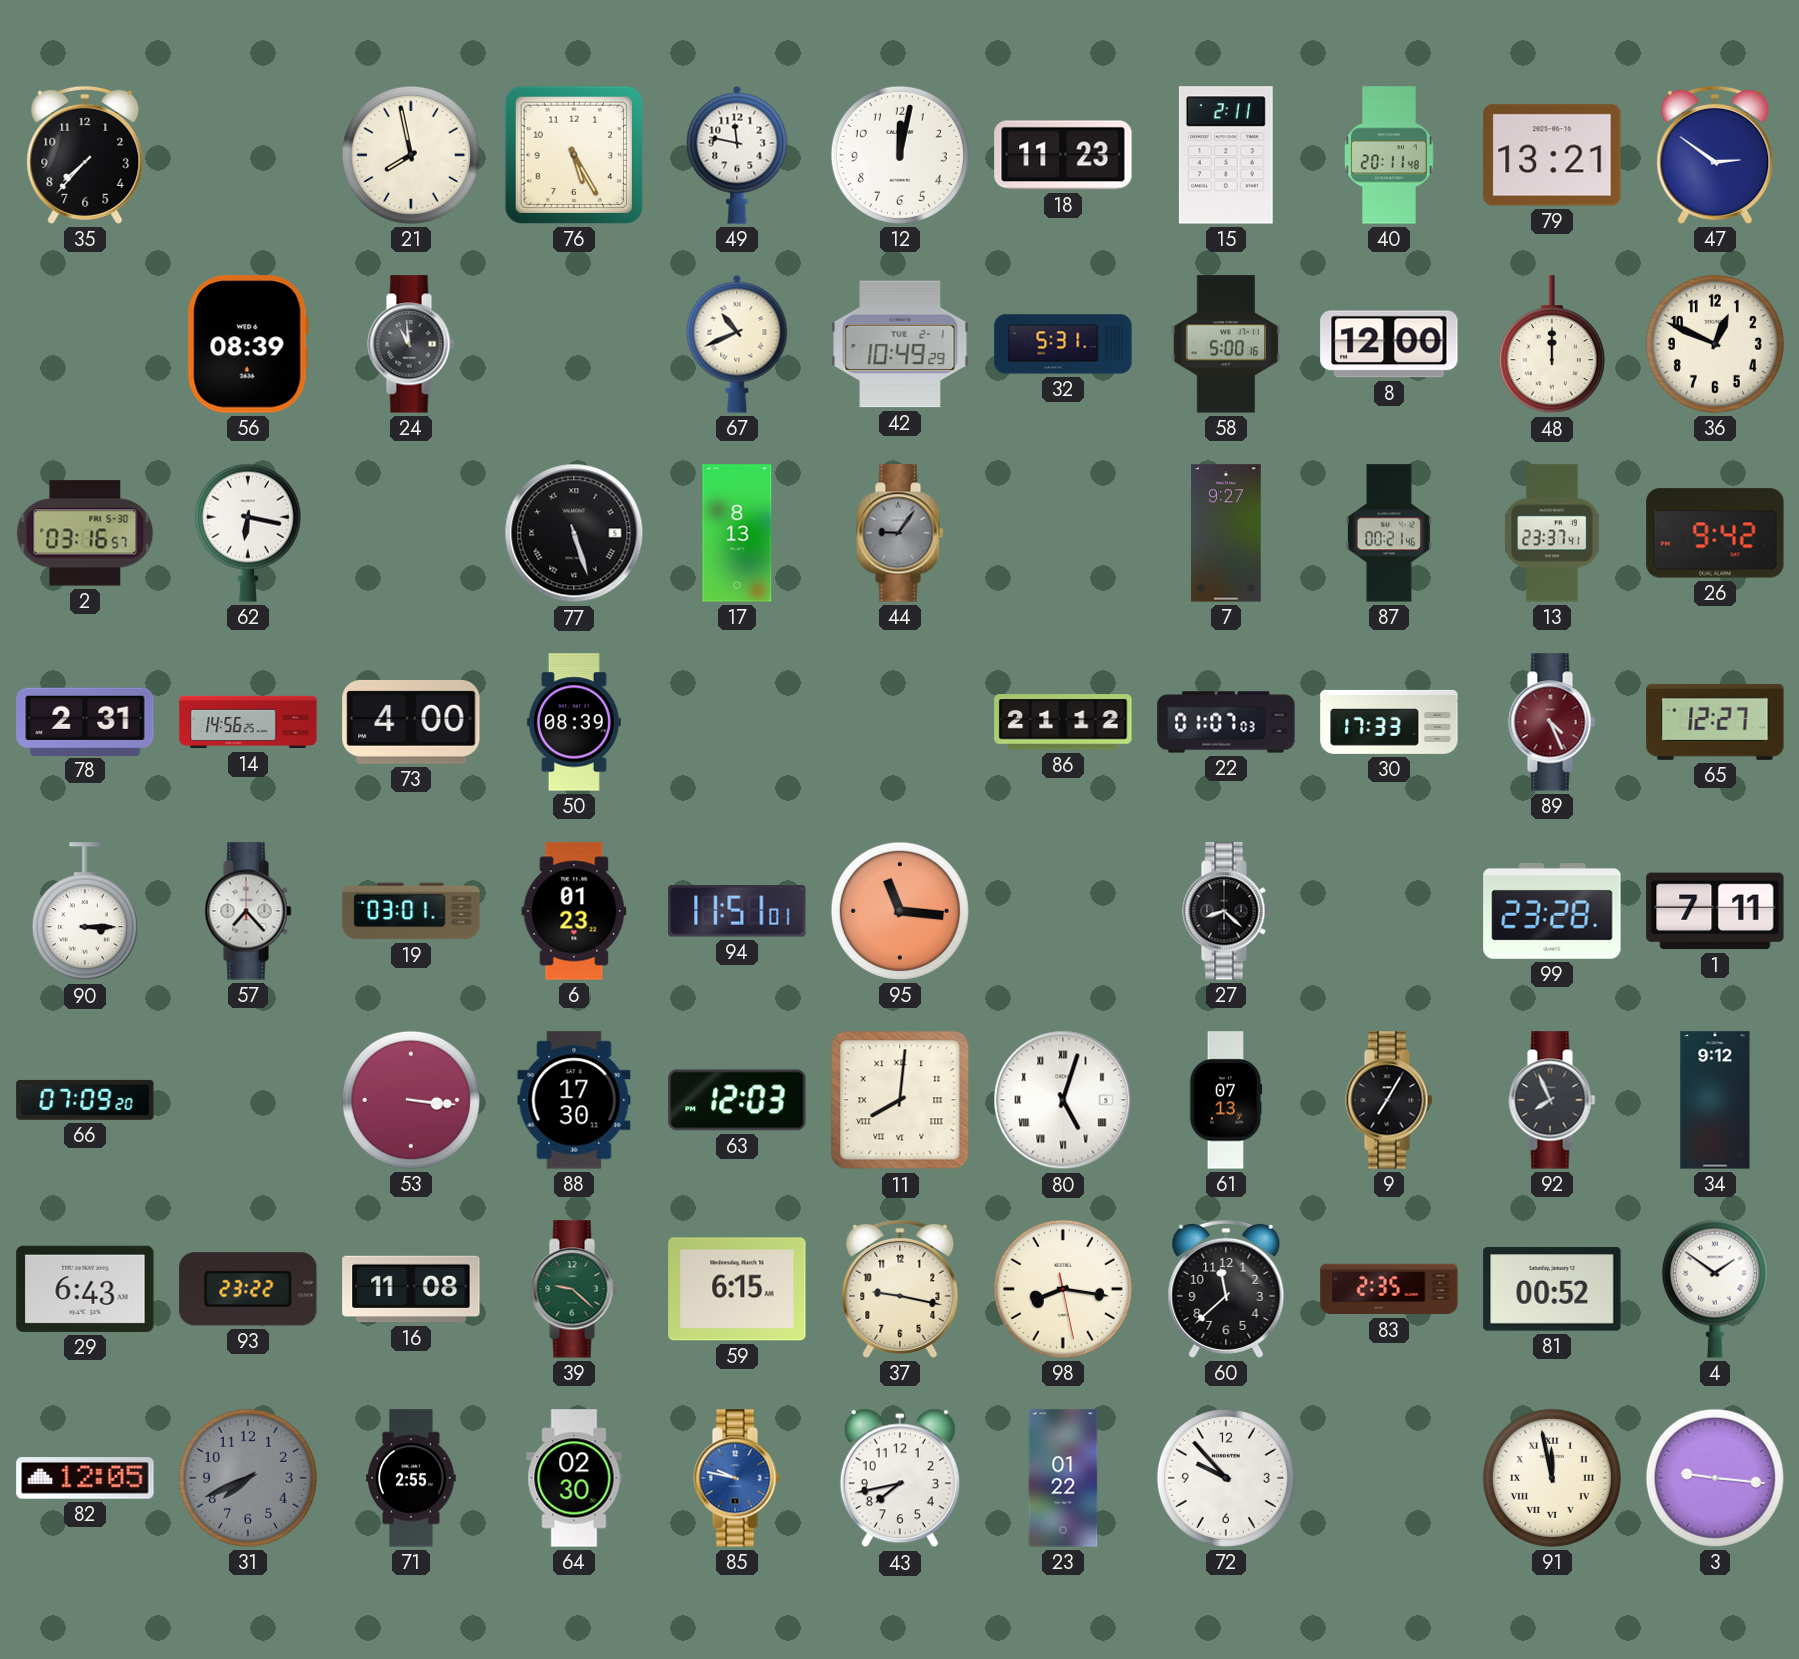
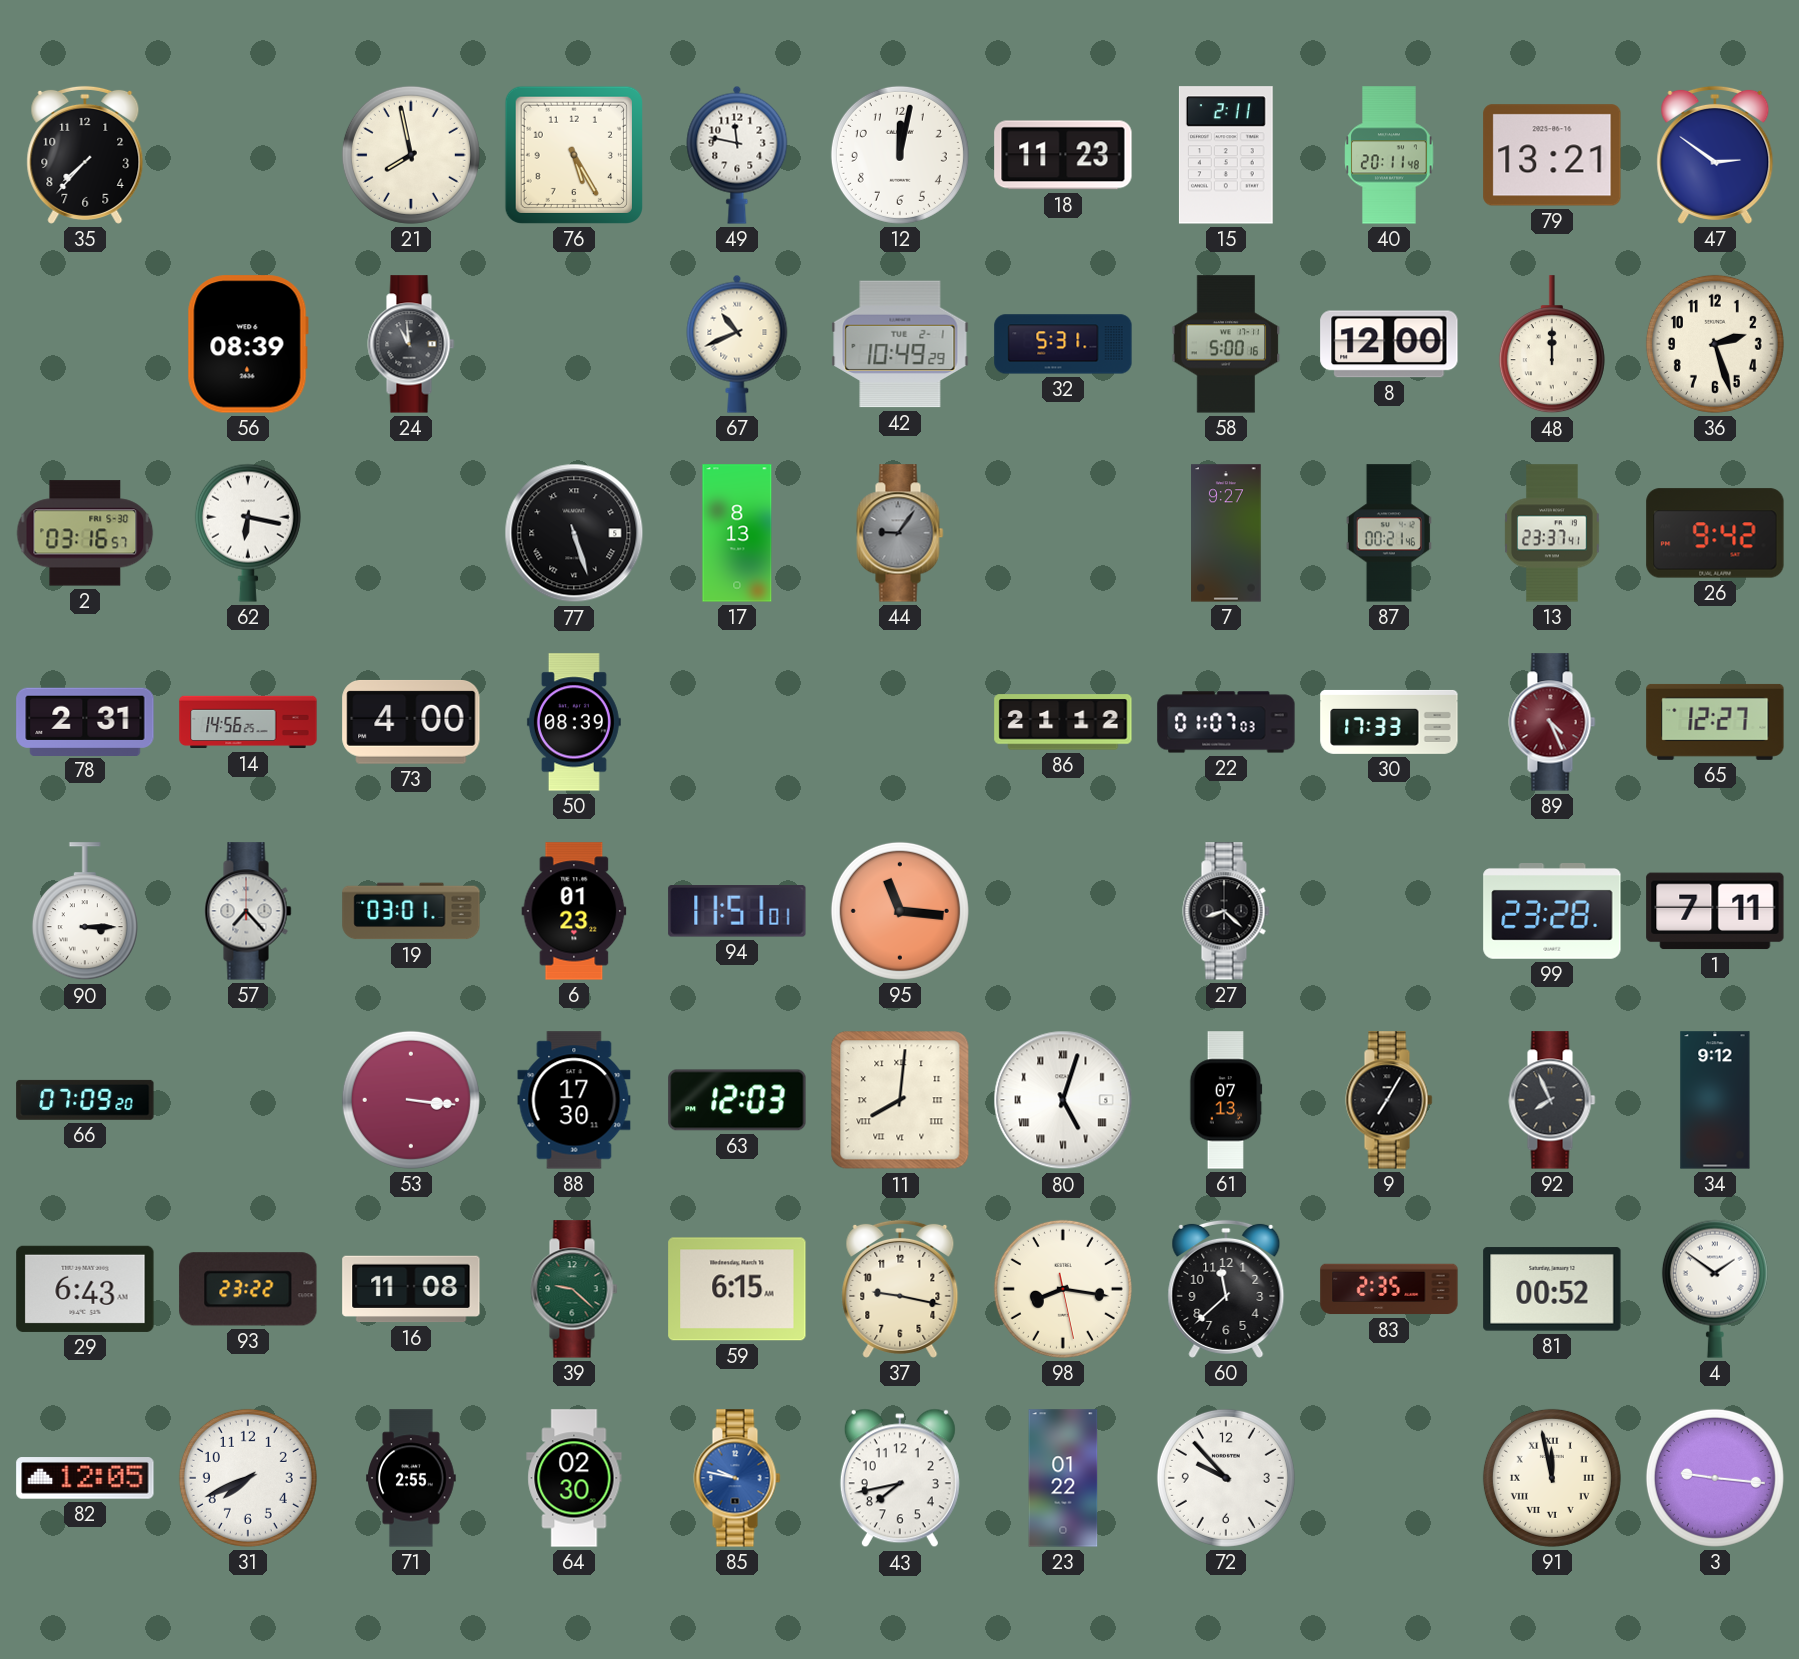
36: 12:49 -> 2:27 (1715, 344)
31 dial: grey -> white (248, 1478)
